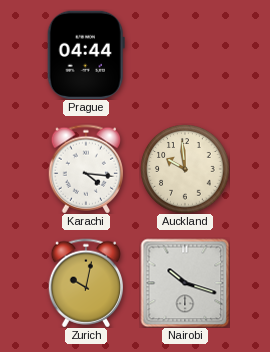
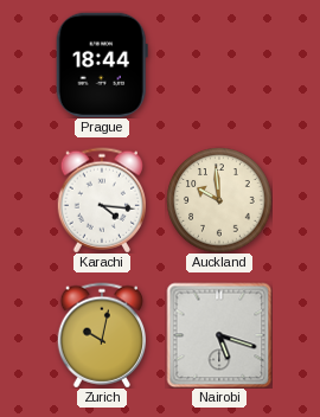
Prague: 04:44 -> 18:44 (102, 65)
Nairobi: 10:18 -> 5:18 (219, 335)
